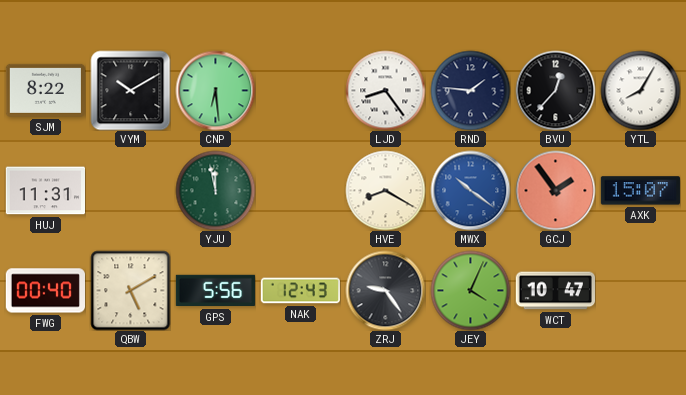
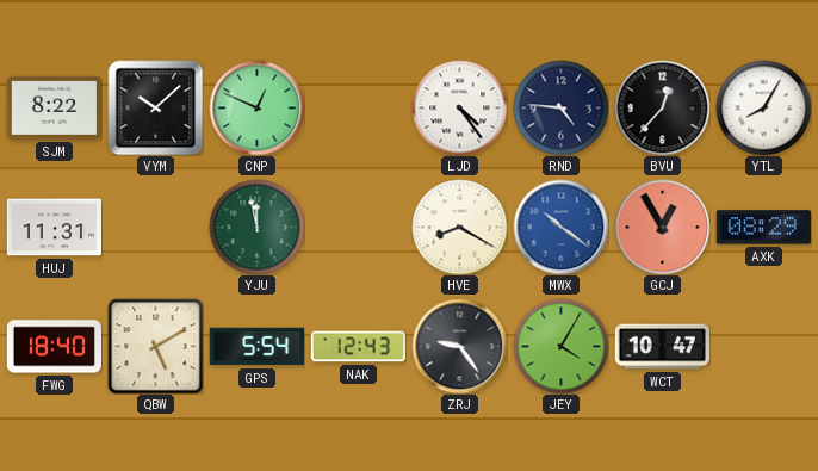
VYM: 10:10 -> 10:08 (155, 107)
CNP: 6:29 -> 12:49 (256, 107)
LJD: 8:24 -> 4:24 (459, 107)
RND: 1:46 -> 4:46 (560, 107)
GCJ: 1:54 -> 12:55 (662, 227)
AXK: 15:07 -> 08:29 (763, 228)
FWG: 00:40 -> 18:40 (54, 347)
GPS: 5:56 -> 5:54 (256, 347)
JEY: 4:04 -> 4:05 (560, 346)
